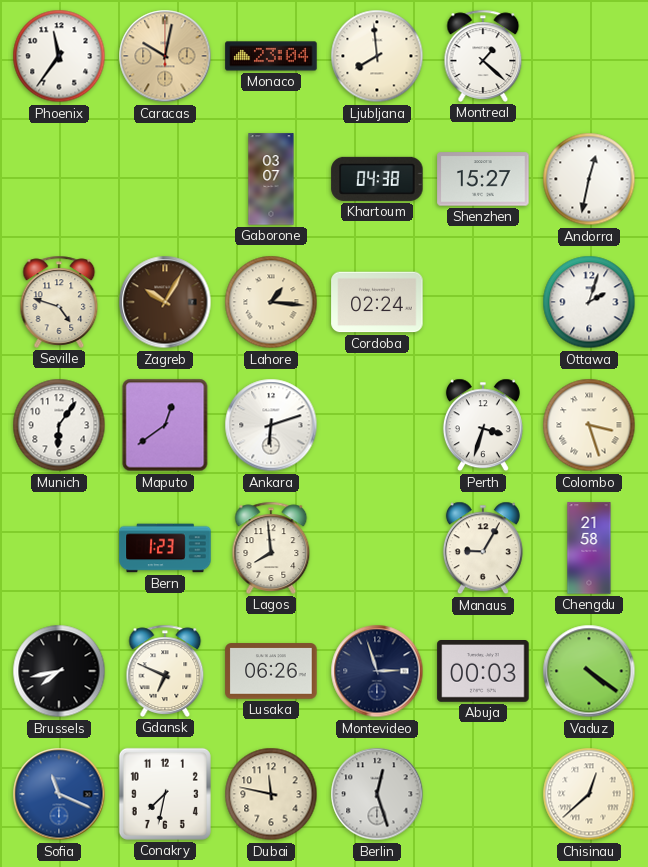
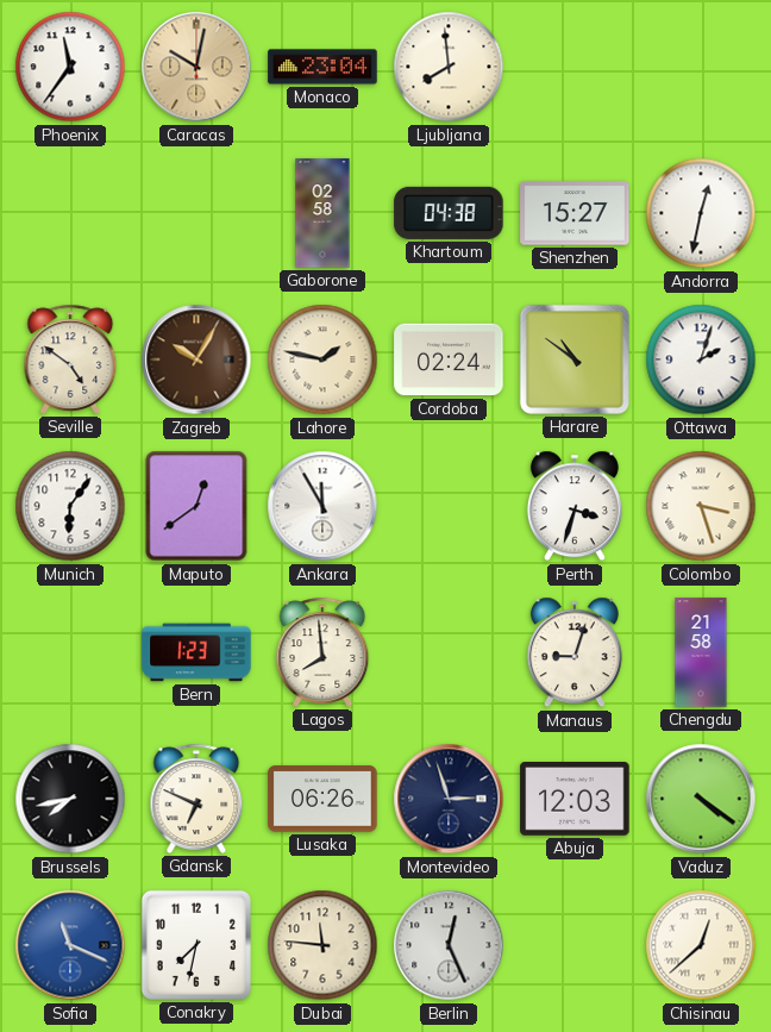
Montreal: 1:22 -> none (483, 56)
Gaborone: 03:07 -> 02:58 (322, 213)
Seville: 4:48 -> 4:51 (70, 359)
Lahore: 1:16 -> 1:47 (322, 359)
Harare: none -> 10:51 (575, 359)
Ankara: 6:12 -> 11:55 (322, 506)
Manaus: 9:05 -> 9:03 (575, 652)
Abuja: 00:03 -> 12:03 (575, 800)
Dubai: 11:47 -> 11:46 (322, 945)
Berlin: 12:27 -> 12:26 (449, 945)
